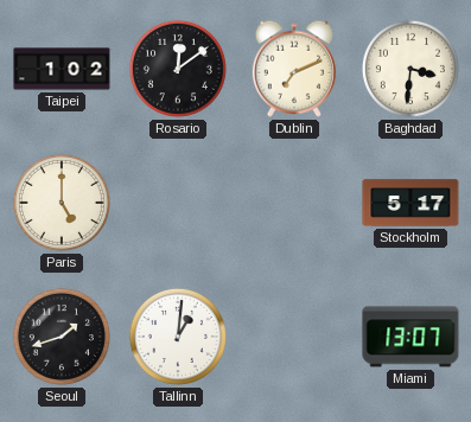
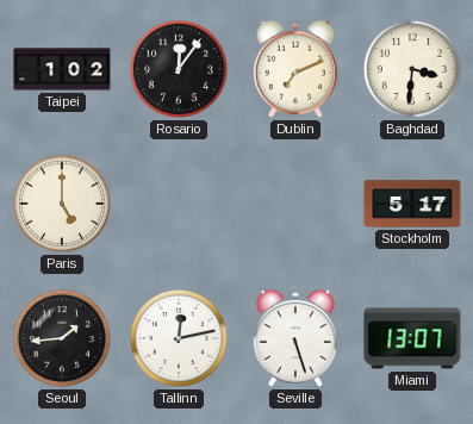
Rosario: 12:09 -> 12:06 (179, 69)
Seoul: 1:42 -> 1:44 (62, 338)
Tallinn: 1:01 -> 12:13 (179, 338)
Seville: none -> 5:27 (295, 338)
